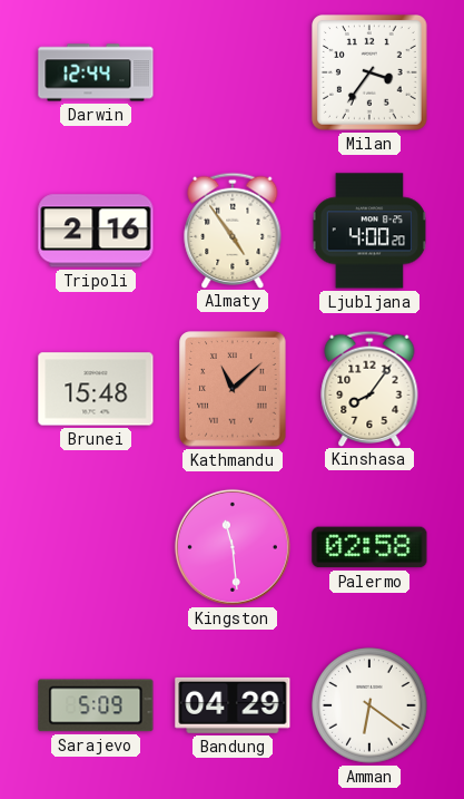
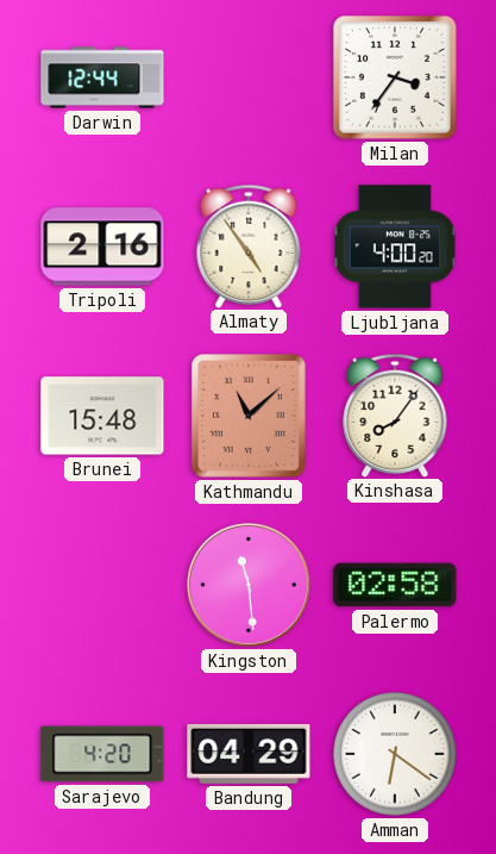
Sarajevo: 5:09 -> 4:20 (102, 754)
